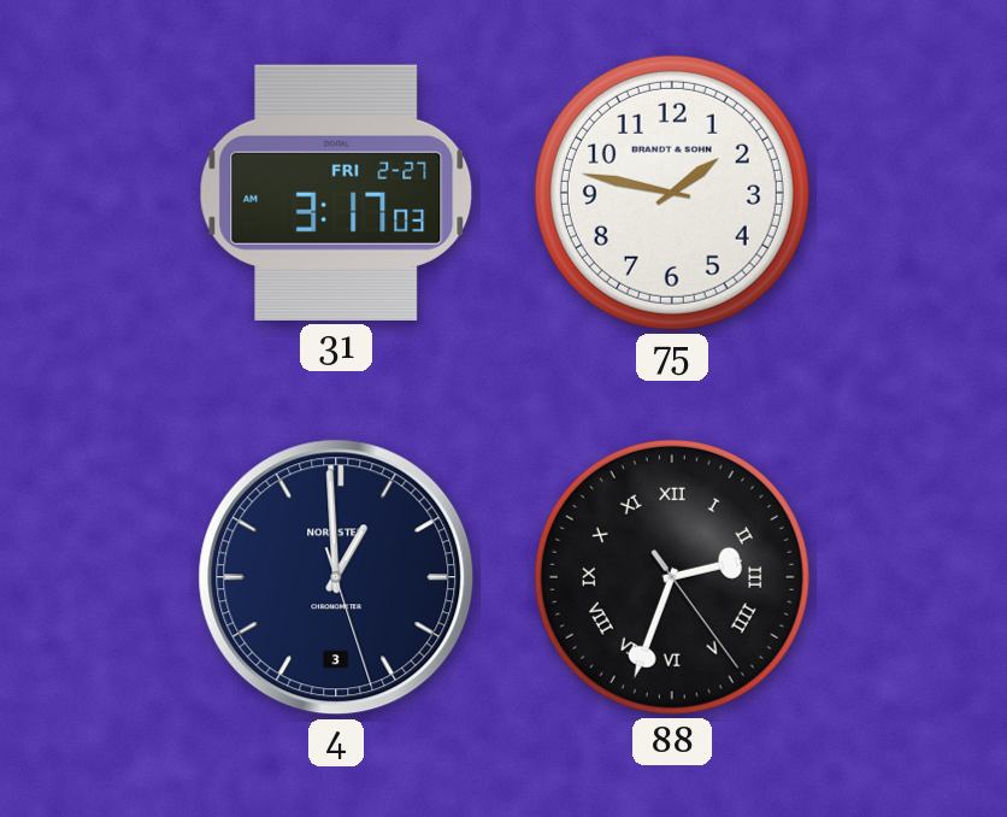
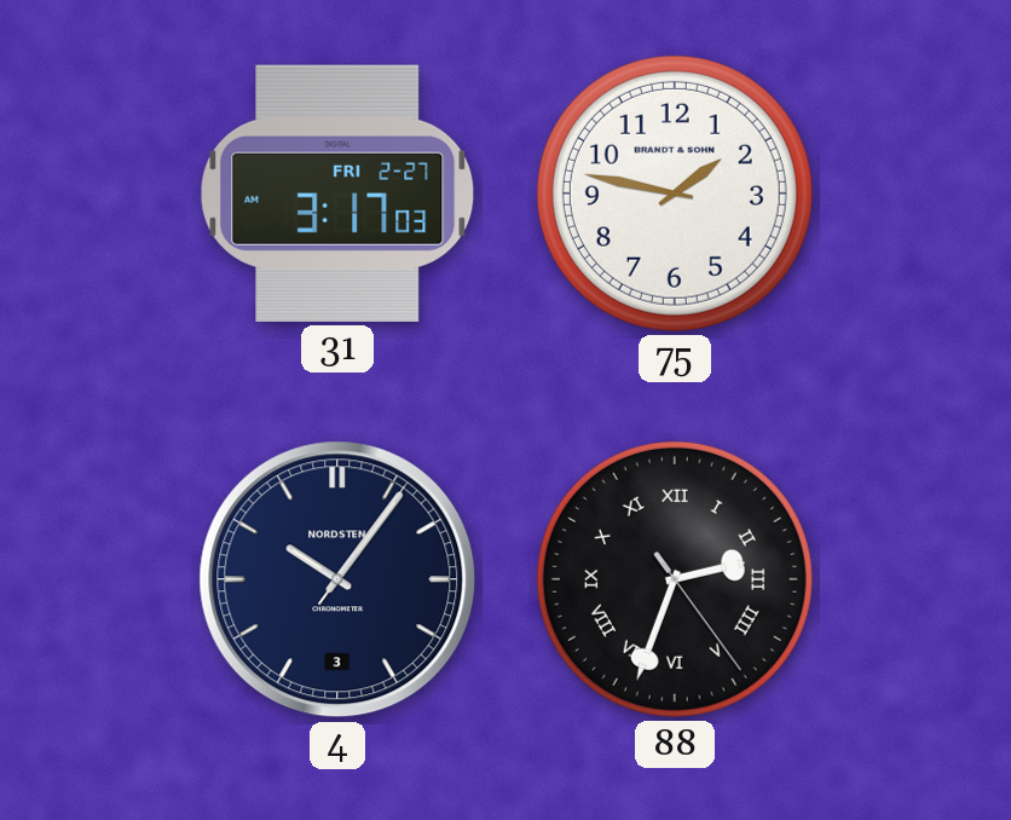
4: 12:59 -> 10:06 (337, 579)
